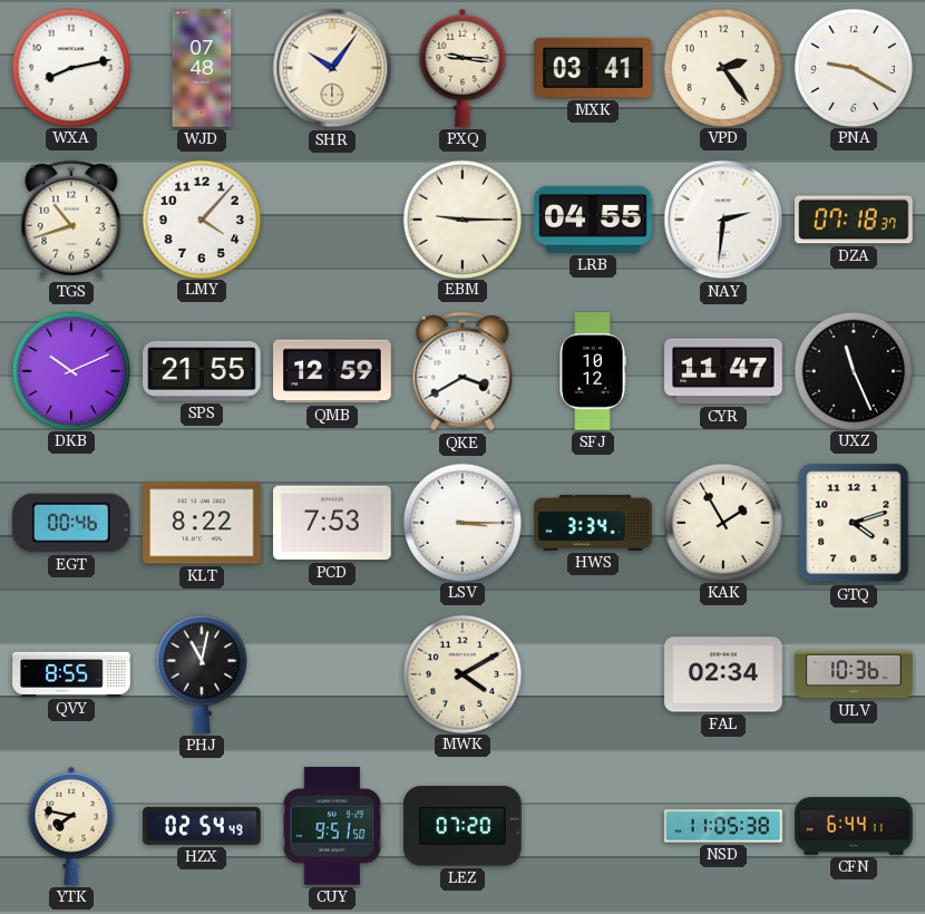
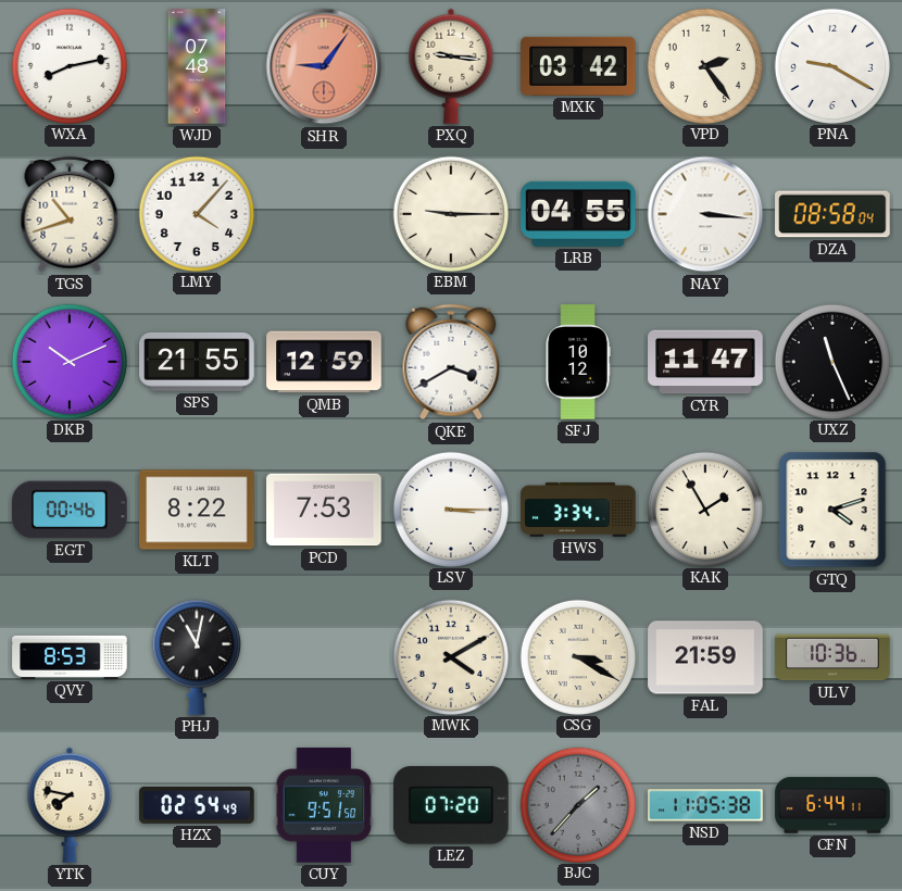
SHR: 10:06 -> 9:06 (324, 66)
SHR dial: cream -> salmon (324, 66)
MXK: 03:41 -> 03:42 (578, 66)
NAY: 2:31 -> 3:16 (705, 214)
DZA: 07:18 -> 08:58 (832, 214)
QVY: 8:55 -> 8:53 (70, 657)
CSG: none -> 3:20 (577, 656)
FAL: 02:34 -> 21:59 (705, 657)
BJC: none -> 1:37 (577, 804)
